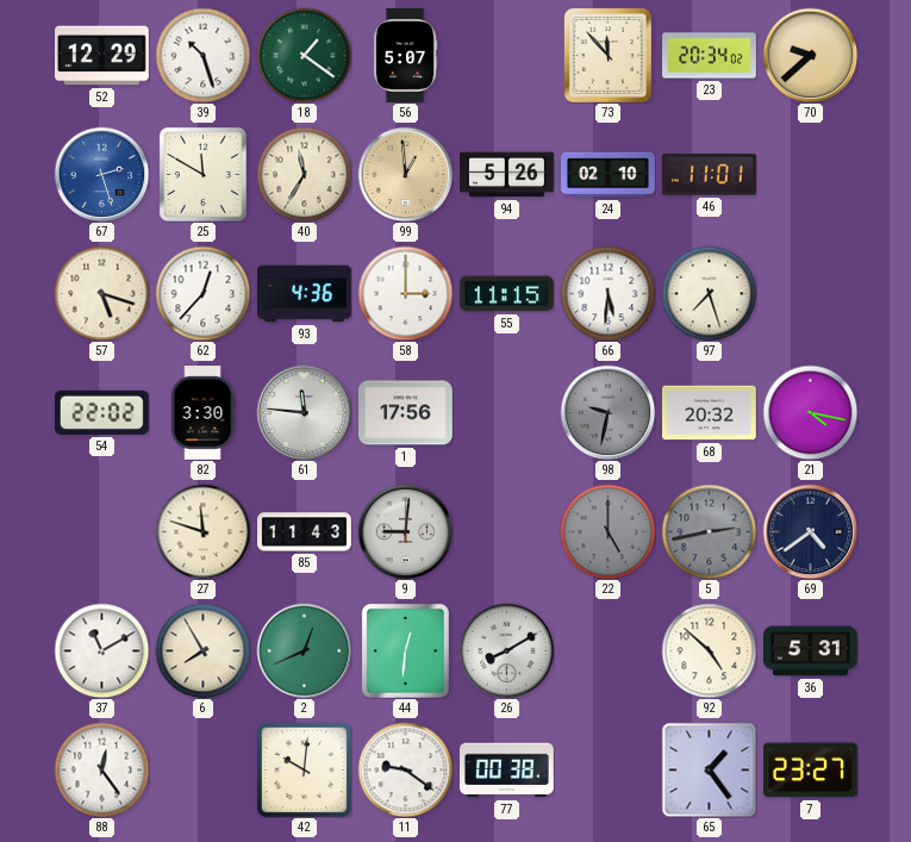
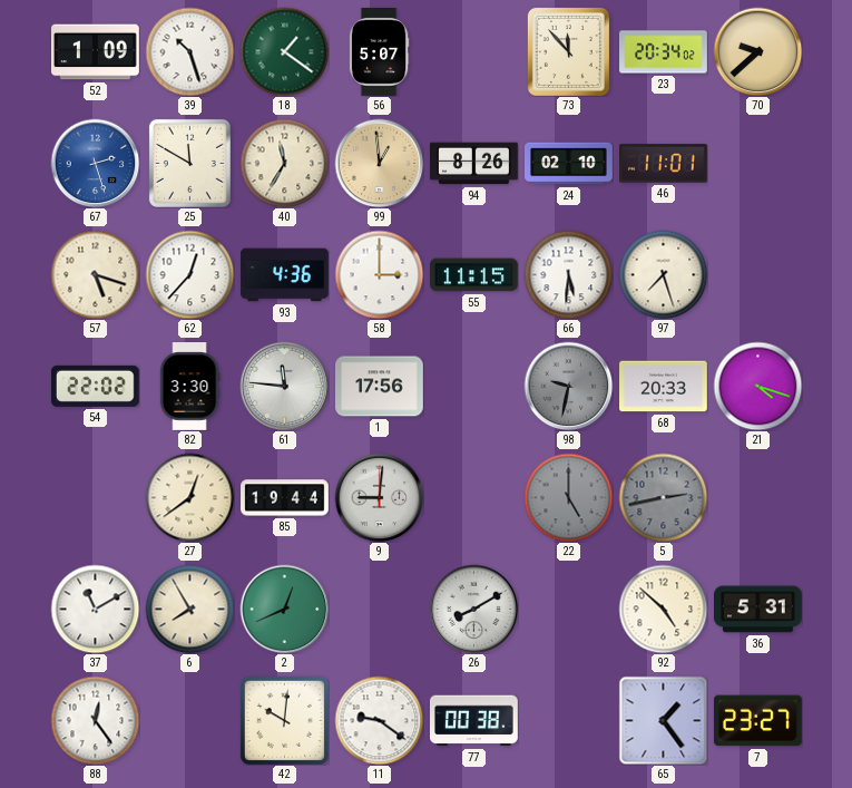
52: 12:29 -> 1:09 (96, 52)
94: 5:26 -> 8:26 (474, 164)
68: 20:32 -> 20:33 (664, 387)
21: 4:17 -> 4:18 (757, 386)
27: 11:48 -> 12:39 (189, 497)
85: 11:43 -> 19:44 (285, 498)
69: 4:39 -> none (810, 531)
44: 12:31 -> none (405, 650)
